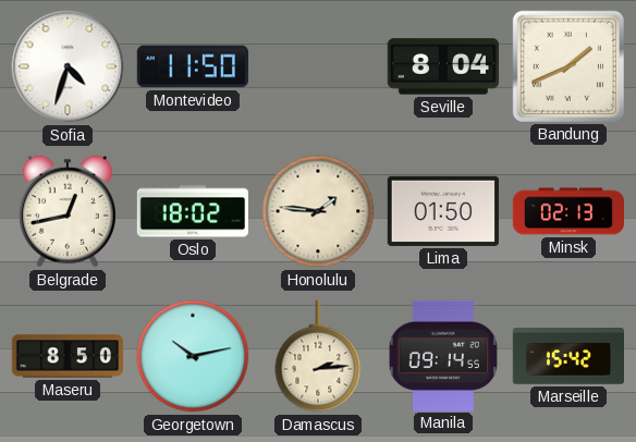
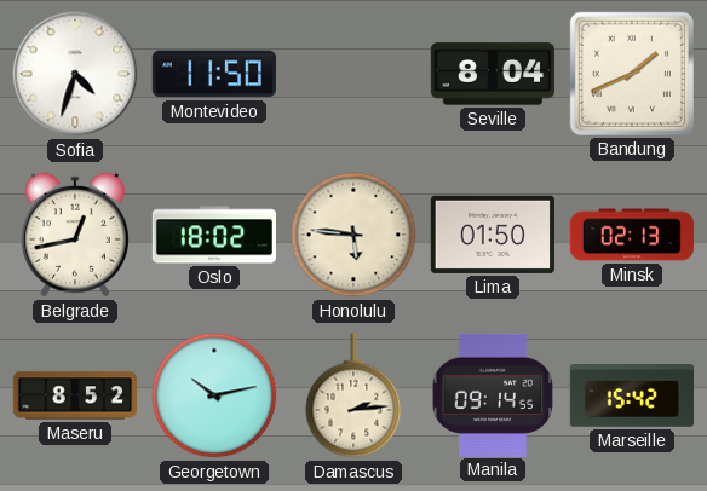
Honolulu: 1:46 -> 5:46 (353, 235)
Maseru: 8:50 -> 8:52 (74, 395)
